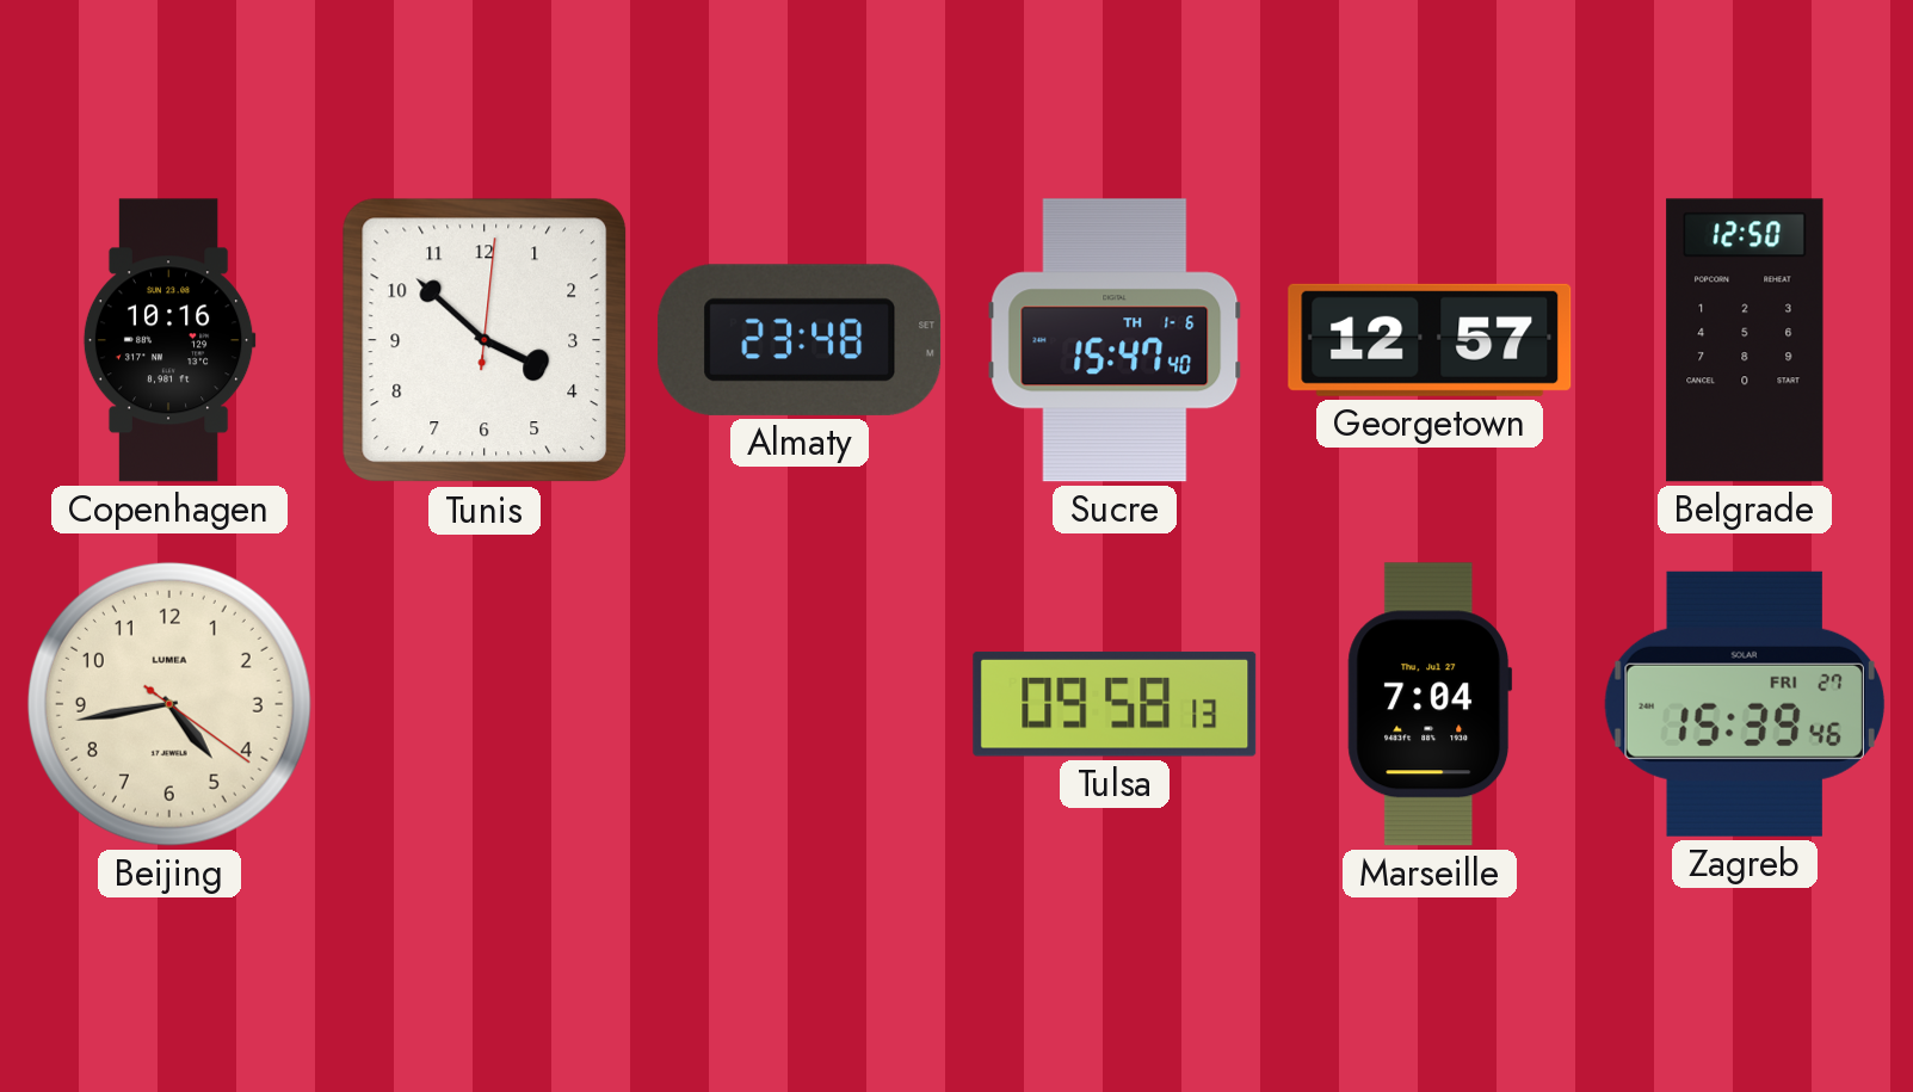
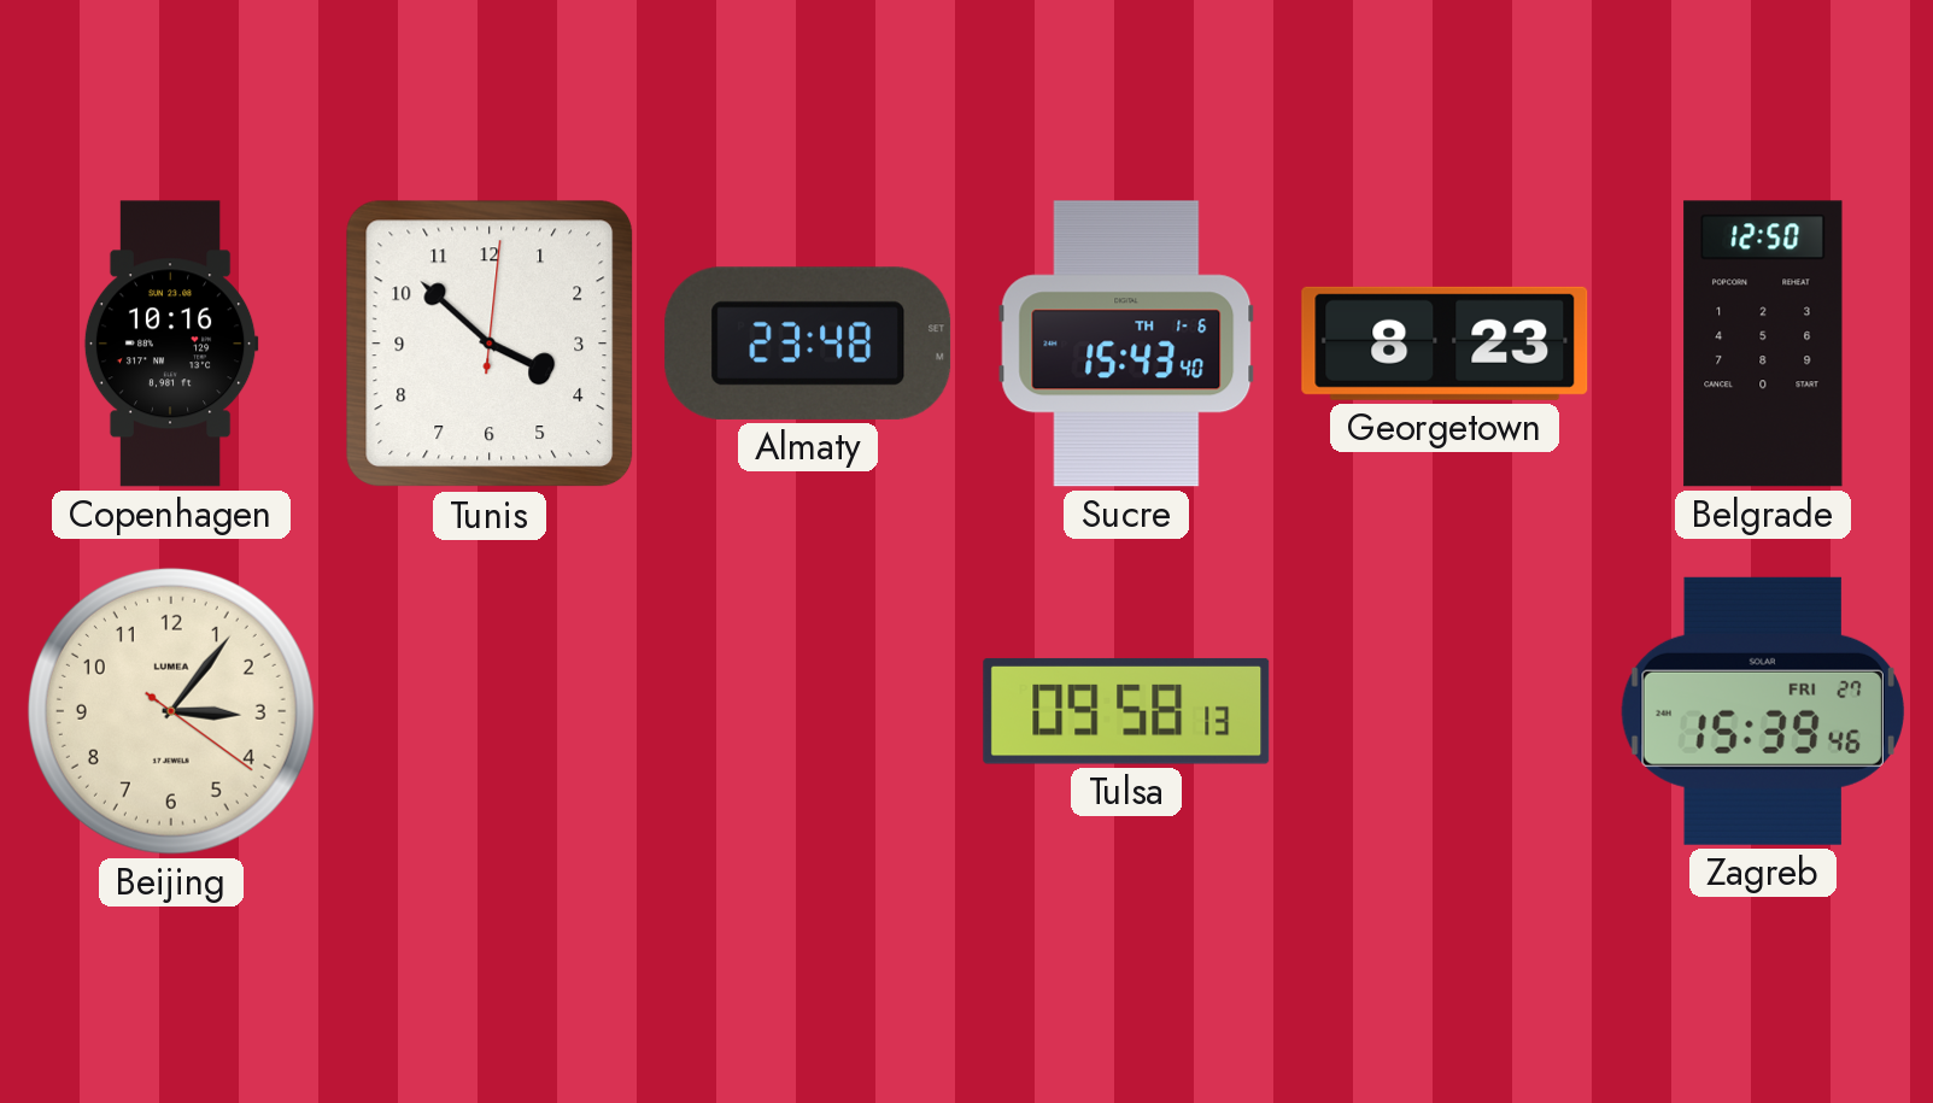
Sucre: 15:47 -> 15:43 (1126, 344)
Georgetown: 12:57 -> 8:23 (1445, 344)
Beijing: 4:43 -> 3:06 (171, 711)
Marseille: 7:04 -> none (1430, 704)
